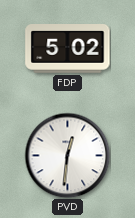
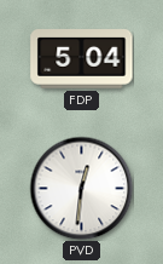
FDP: 5:02 -> 5:04 (82, 59)
